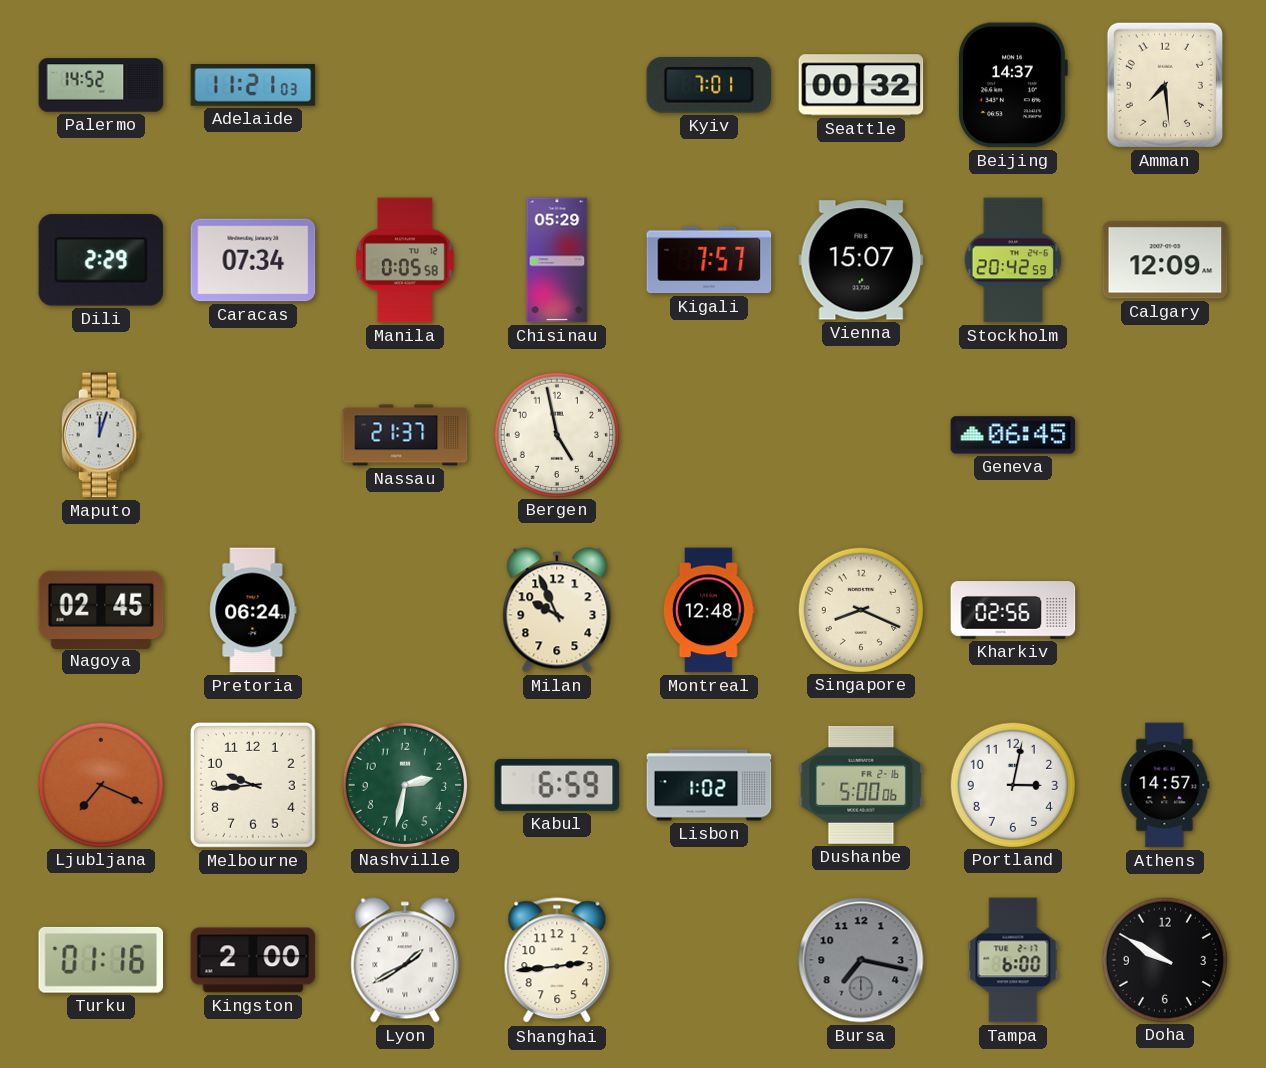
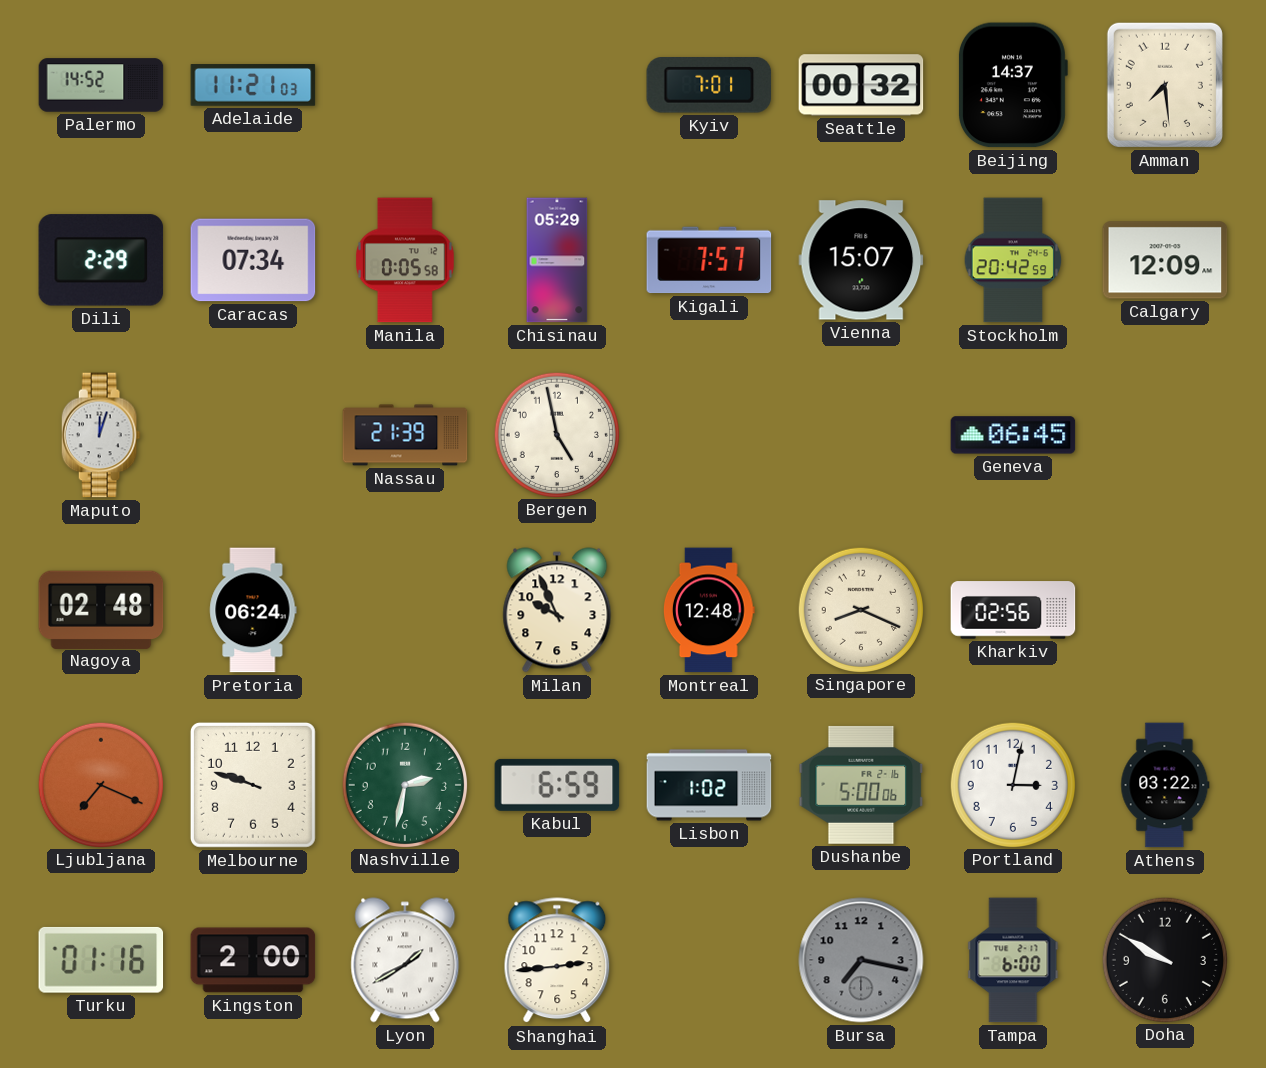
Nassau: 21:37 -> 21:39 (405, 435)
Nagoya: 02:45 -> 02:48 (101, 609)
Melbourne: 9:44 -> 9:48 (253, 785)
Athens: 14:57 -> 03:22 (1165, 785)
